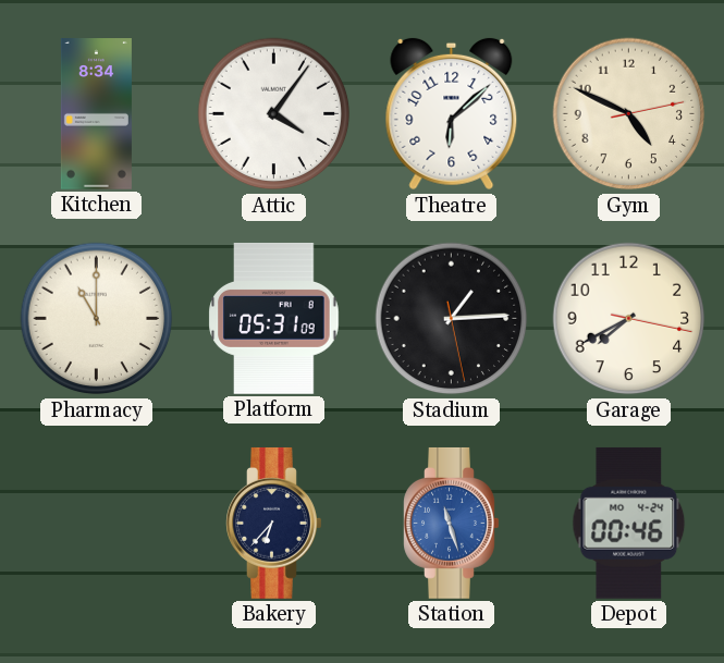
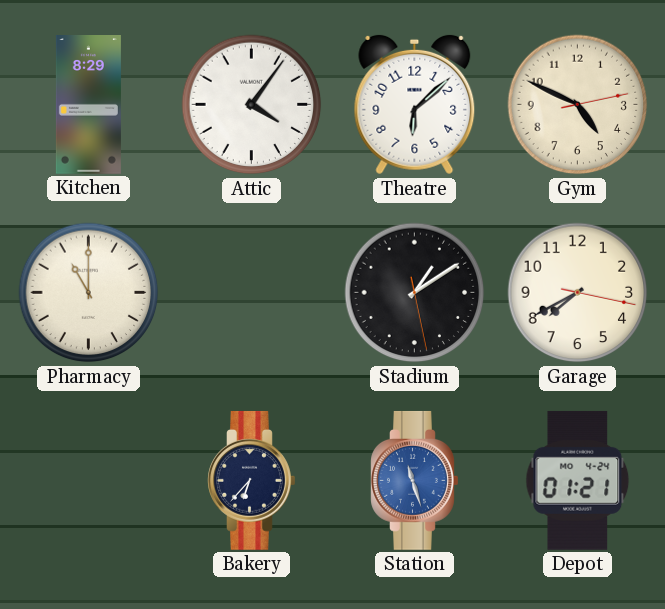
Kitchen: 8:34 -> 8:29 (88, 105)
Platform: 05:31 -> none (274, 319)
Stadium: 1:14 -> 1:09 (415, 293)
Depot: 00:46 -> 01:21 (578, 480)
